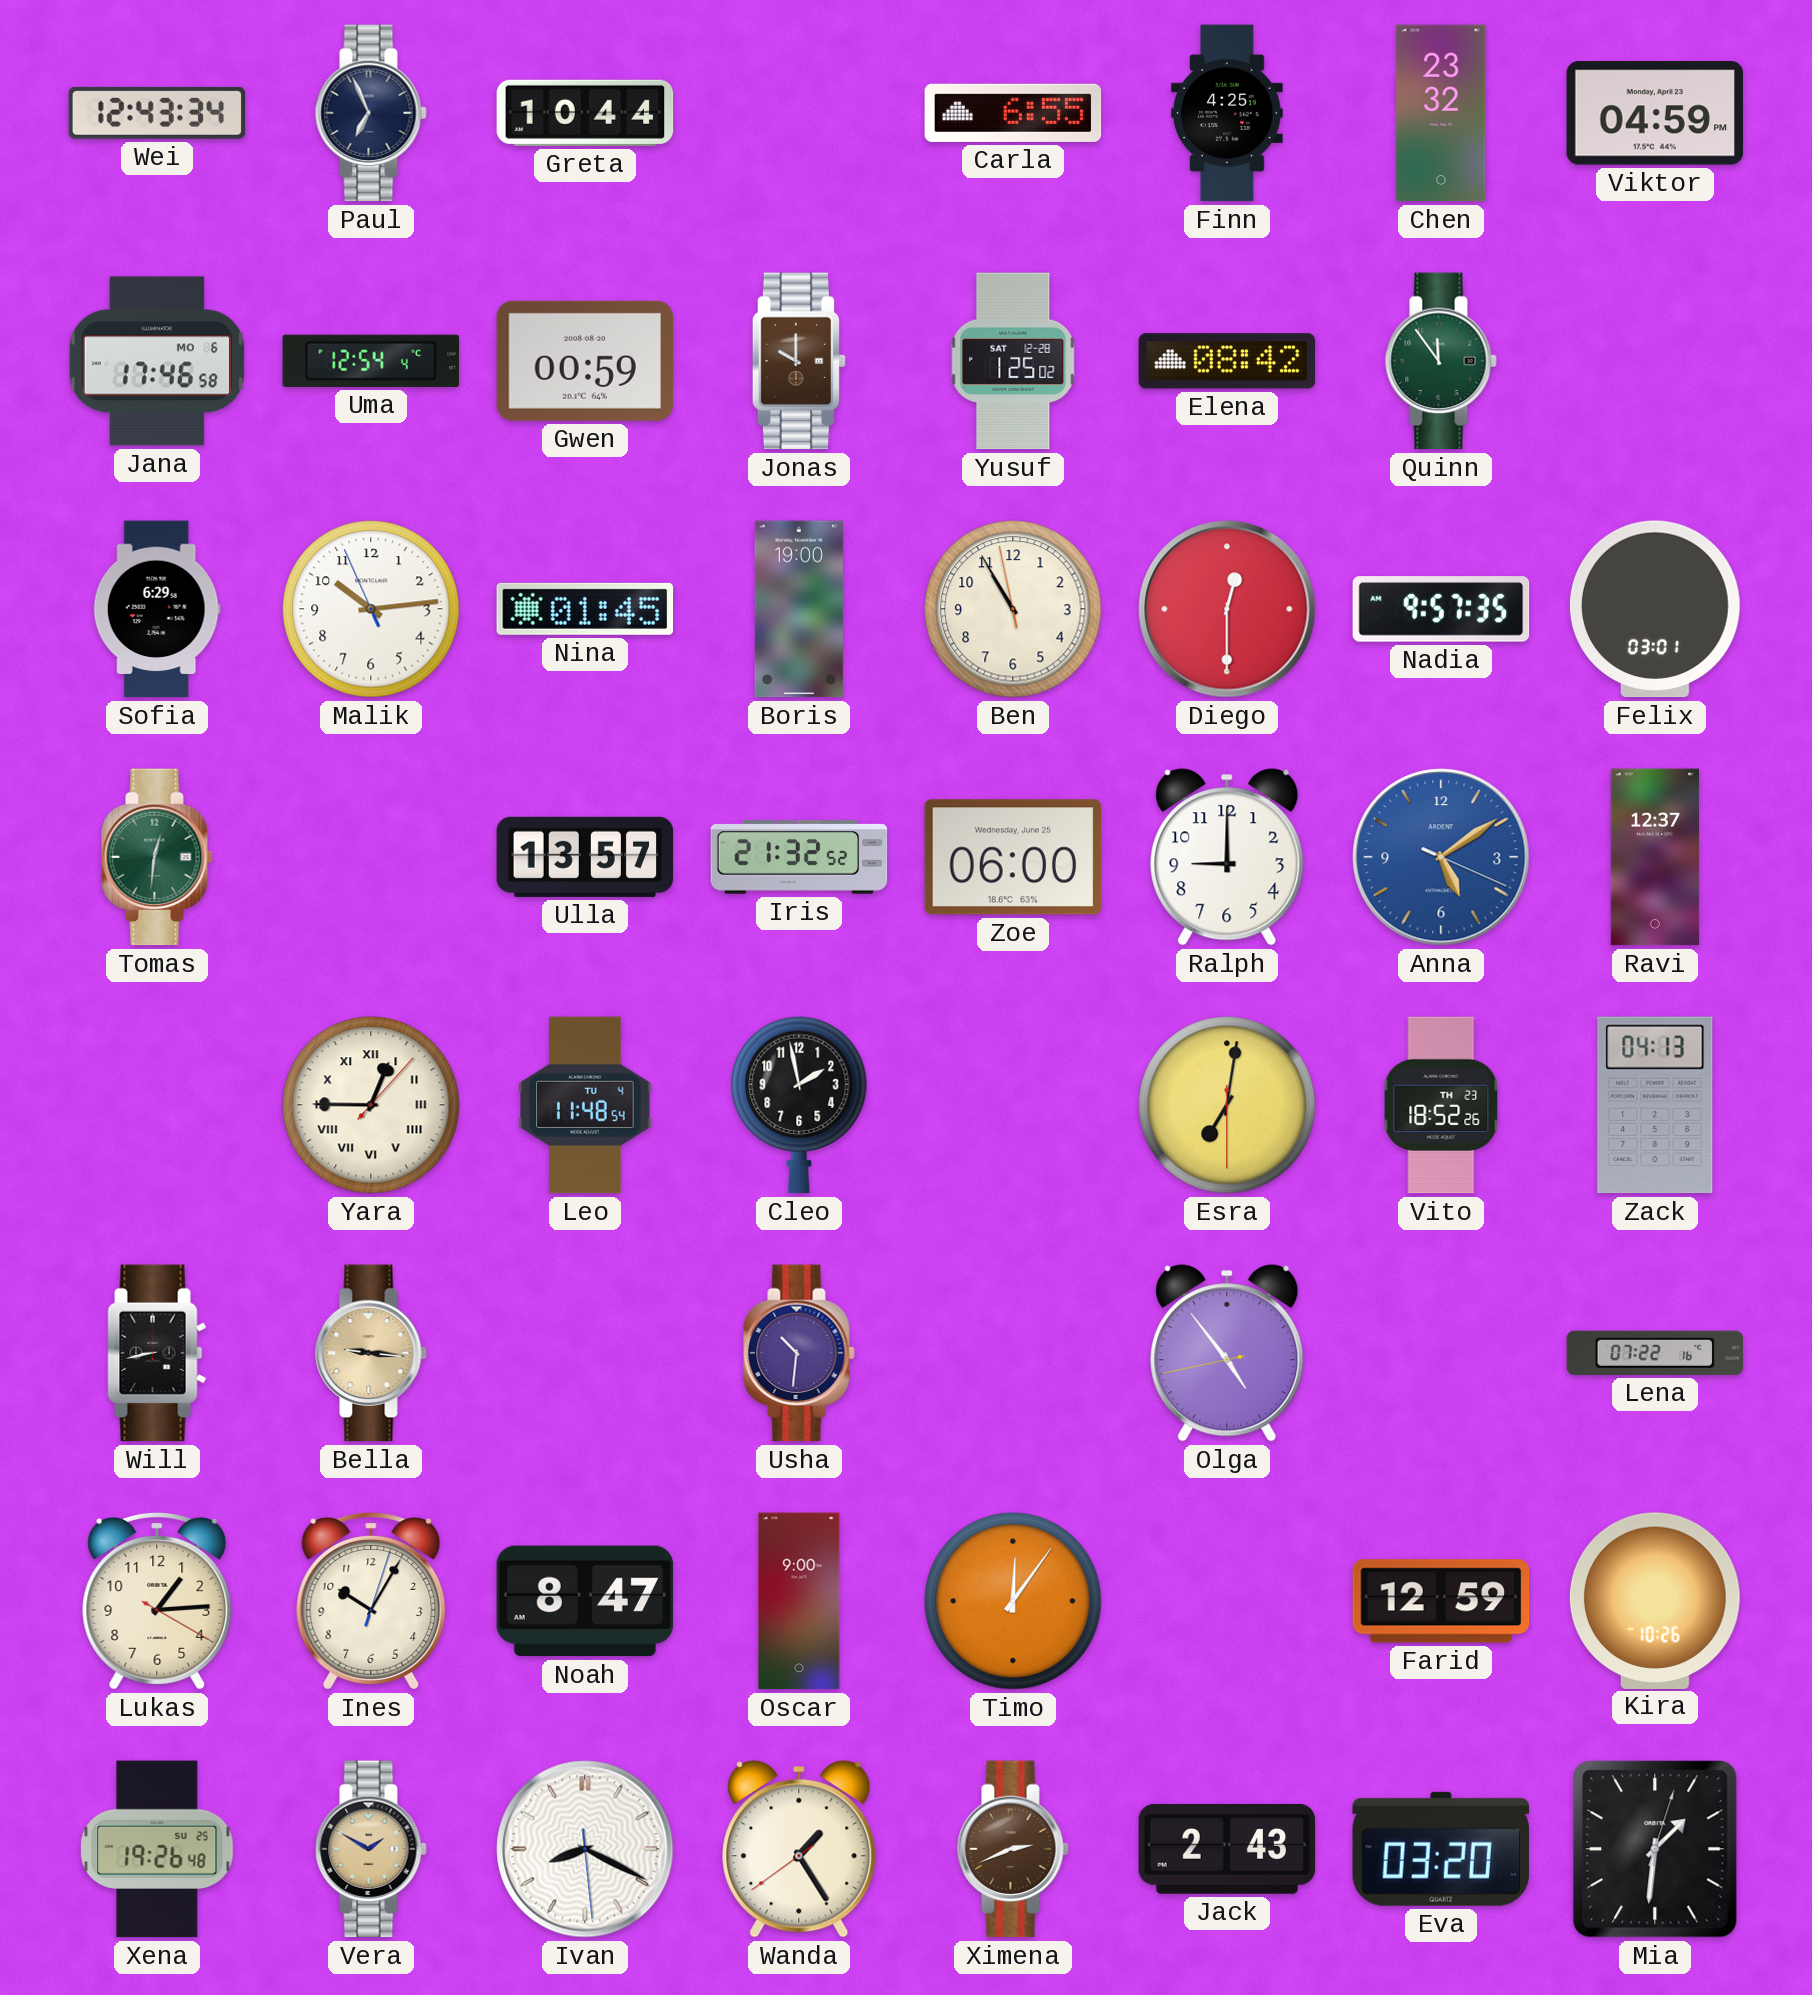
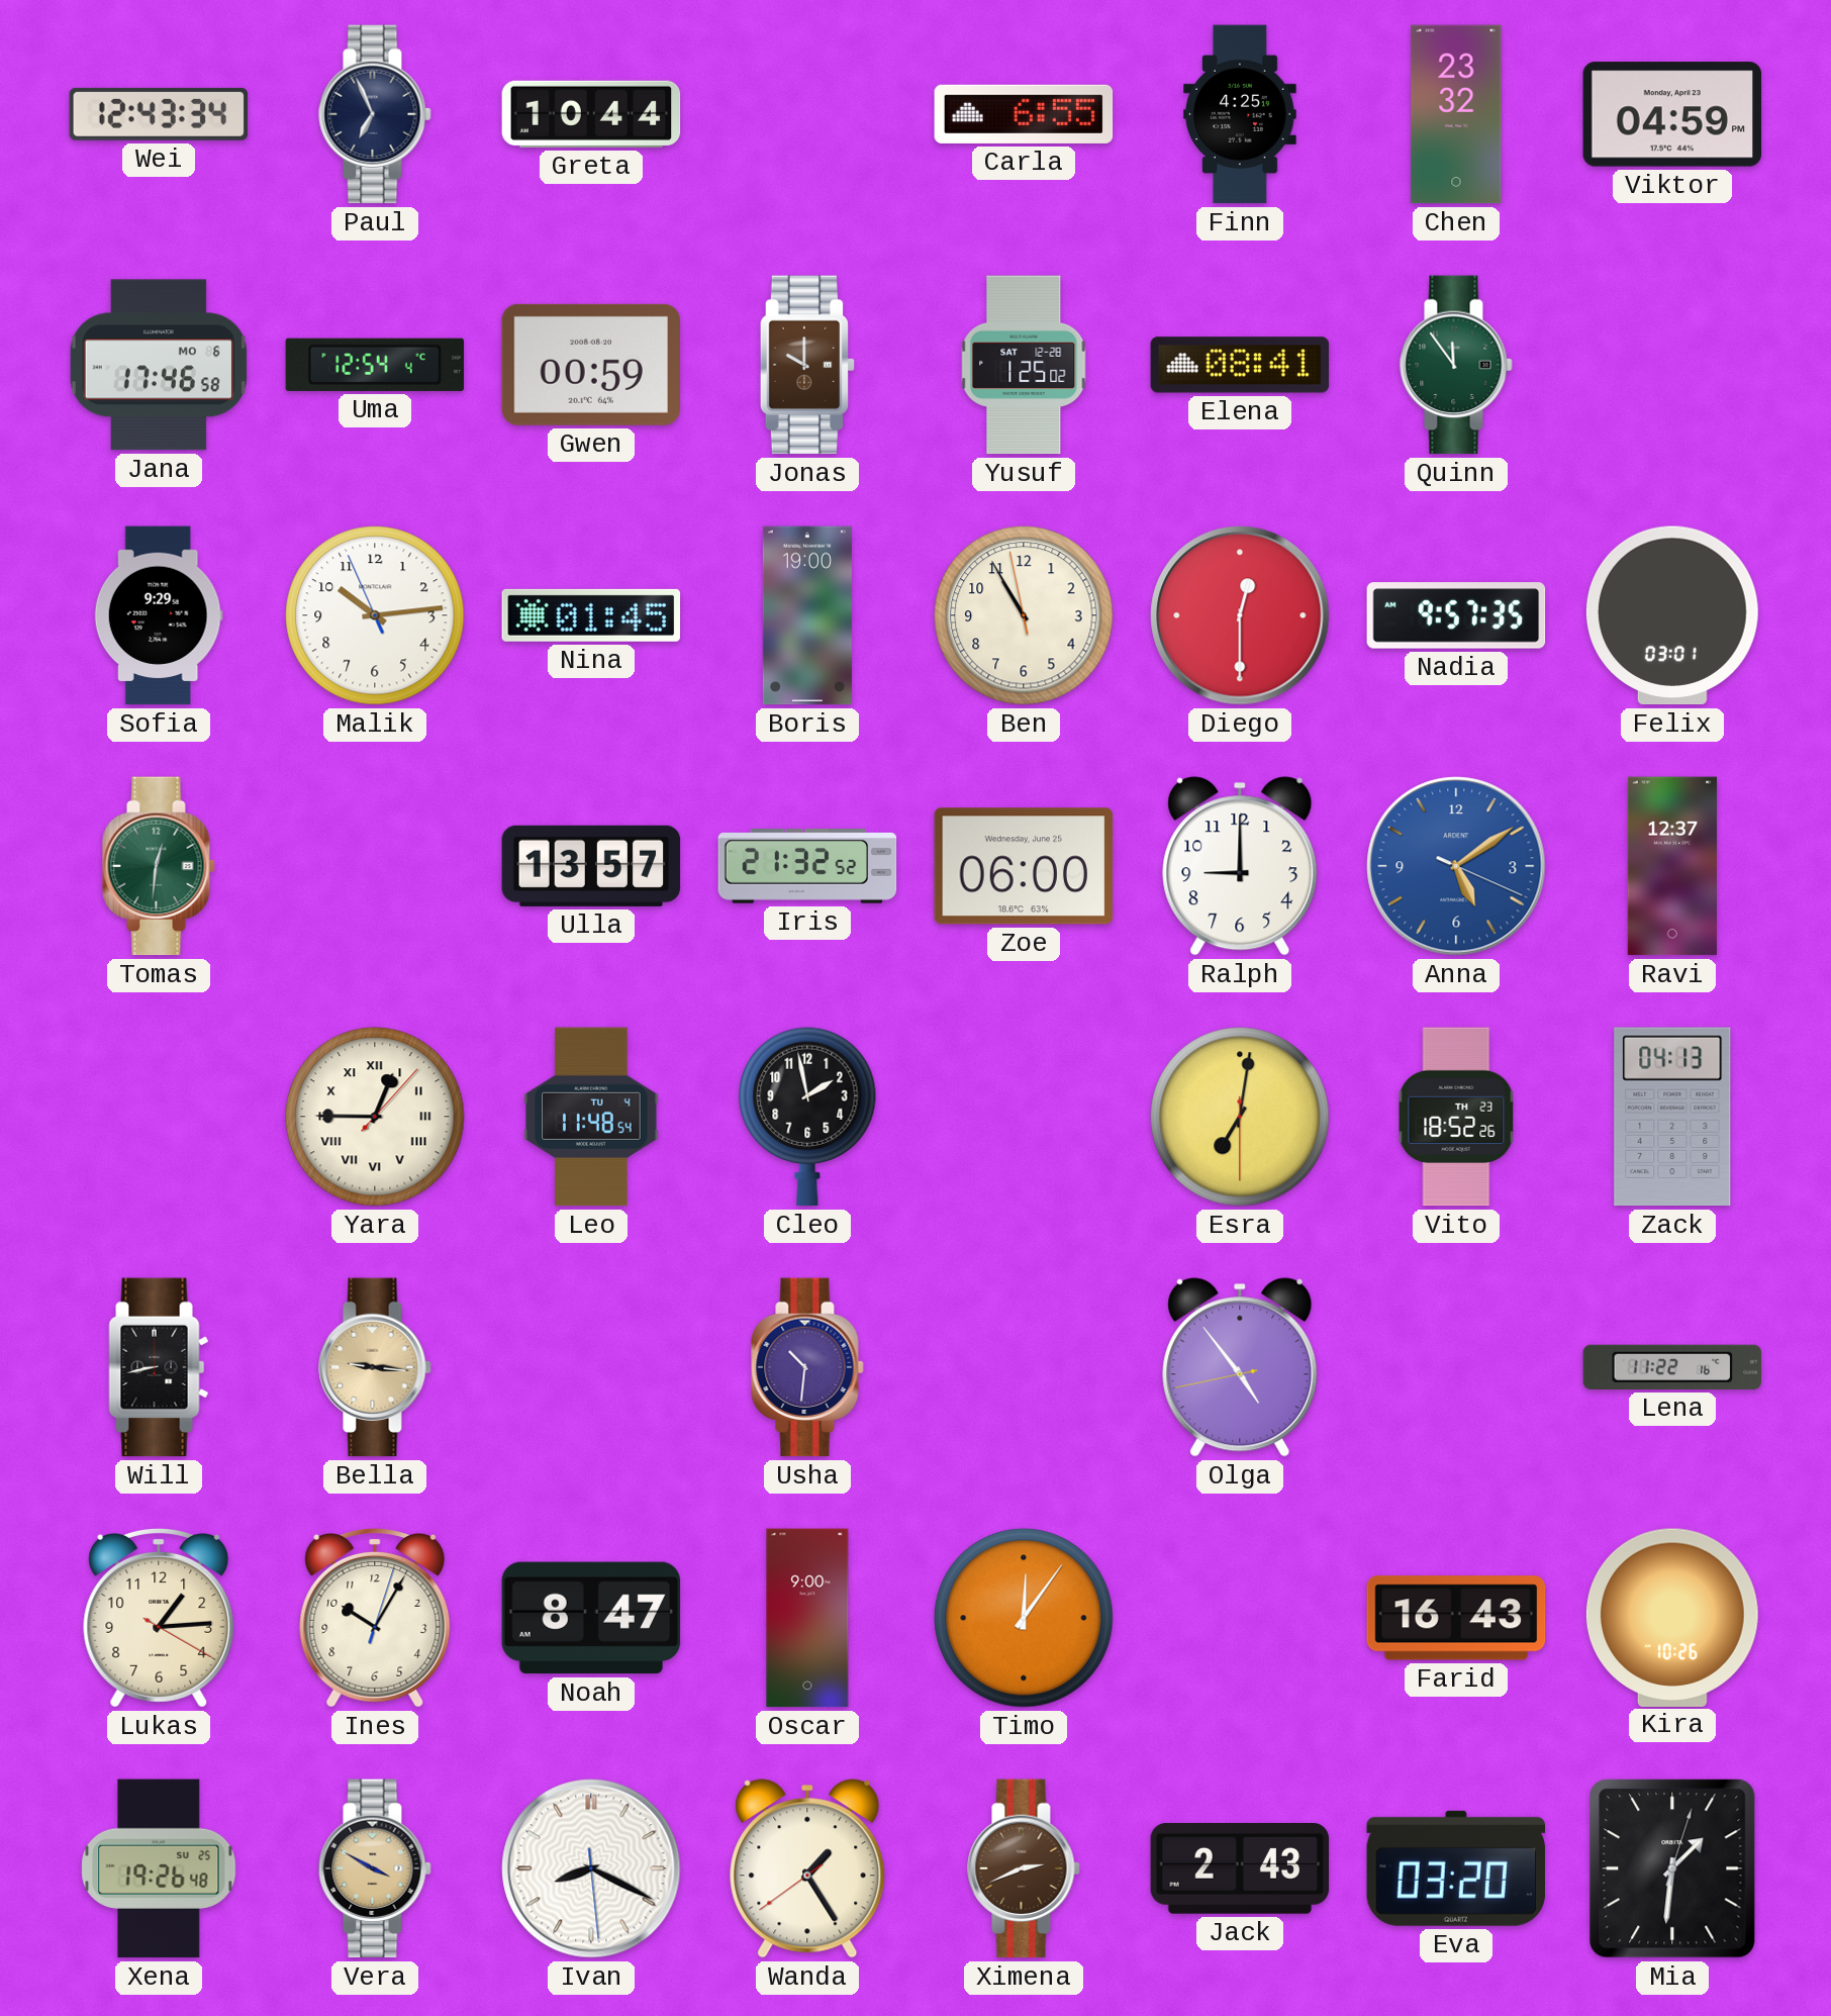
Elena: 08:42 -> 08:41 (1240, 365)
Sofia: 6:29 -> 9:29 (159, 615)
Lena: 07:22 -> 11:22 (1672, 1367)
Farid: 12:59 -> 16:43 (1456, 1618)
Vera: 1:50 -> 3:50 (375, 1868)
